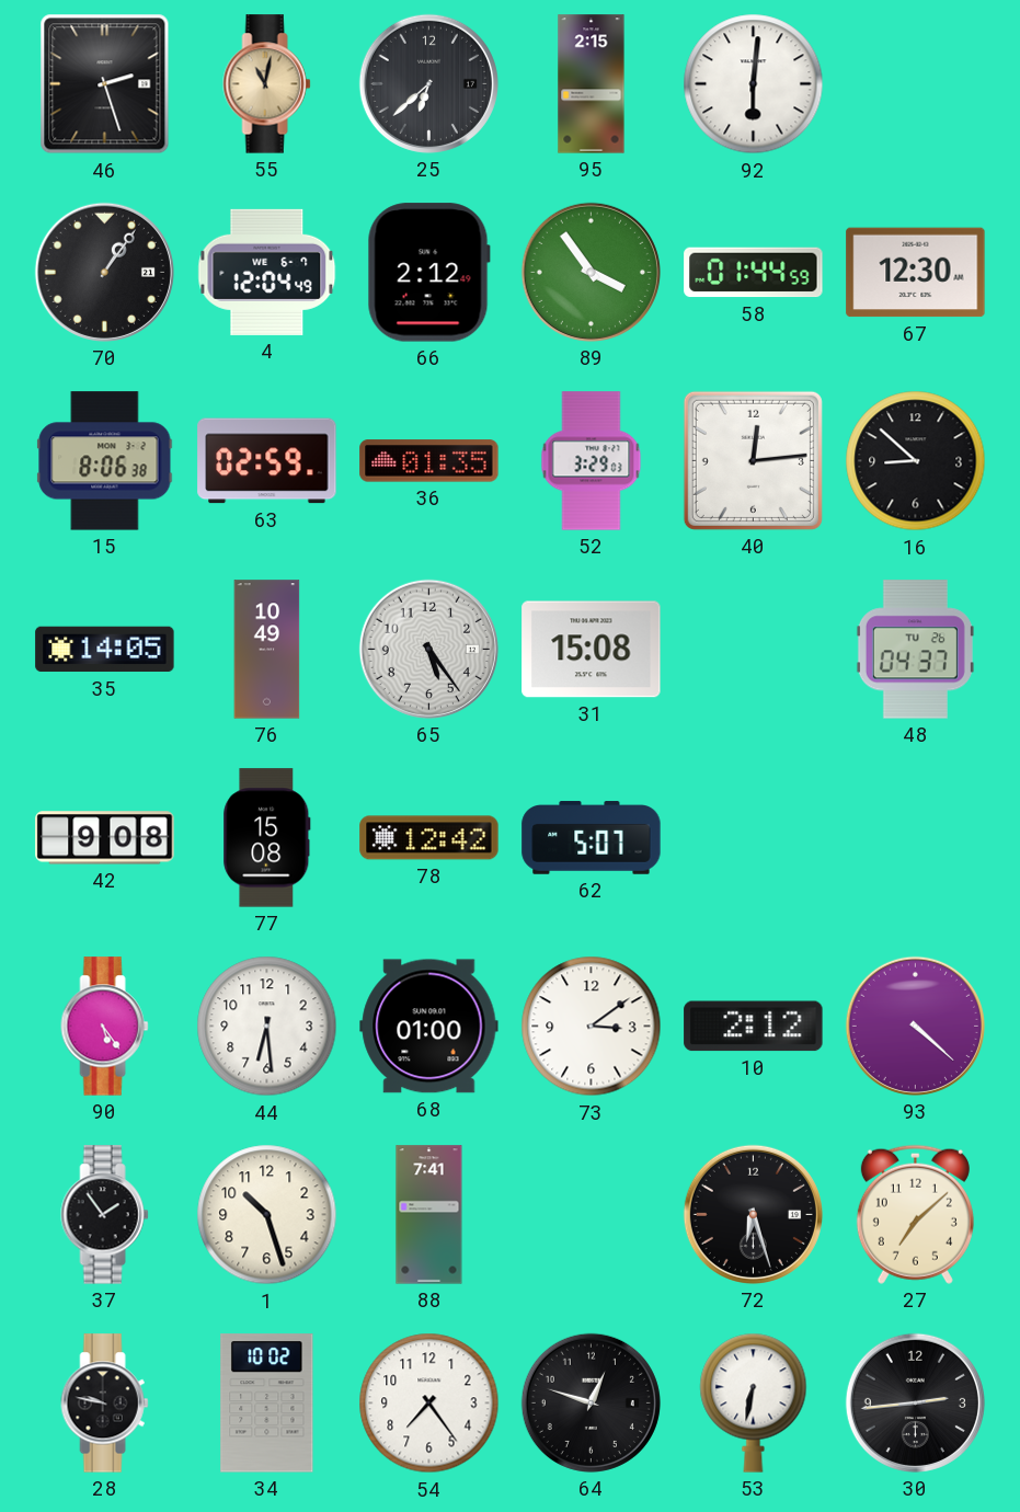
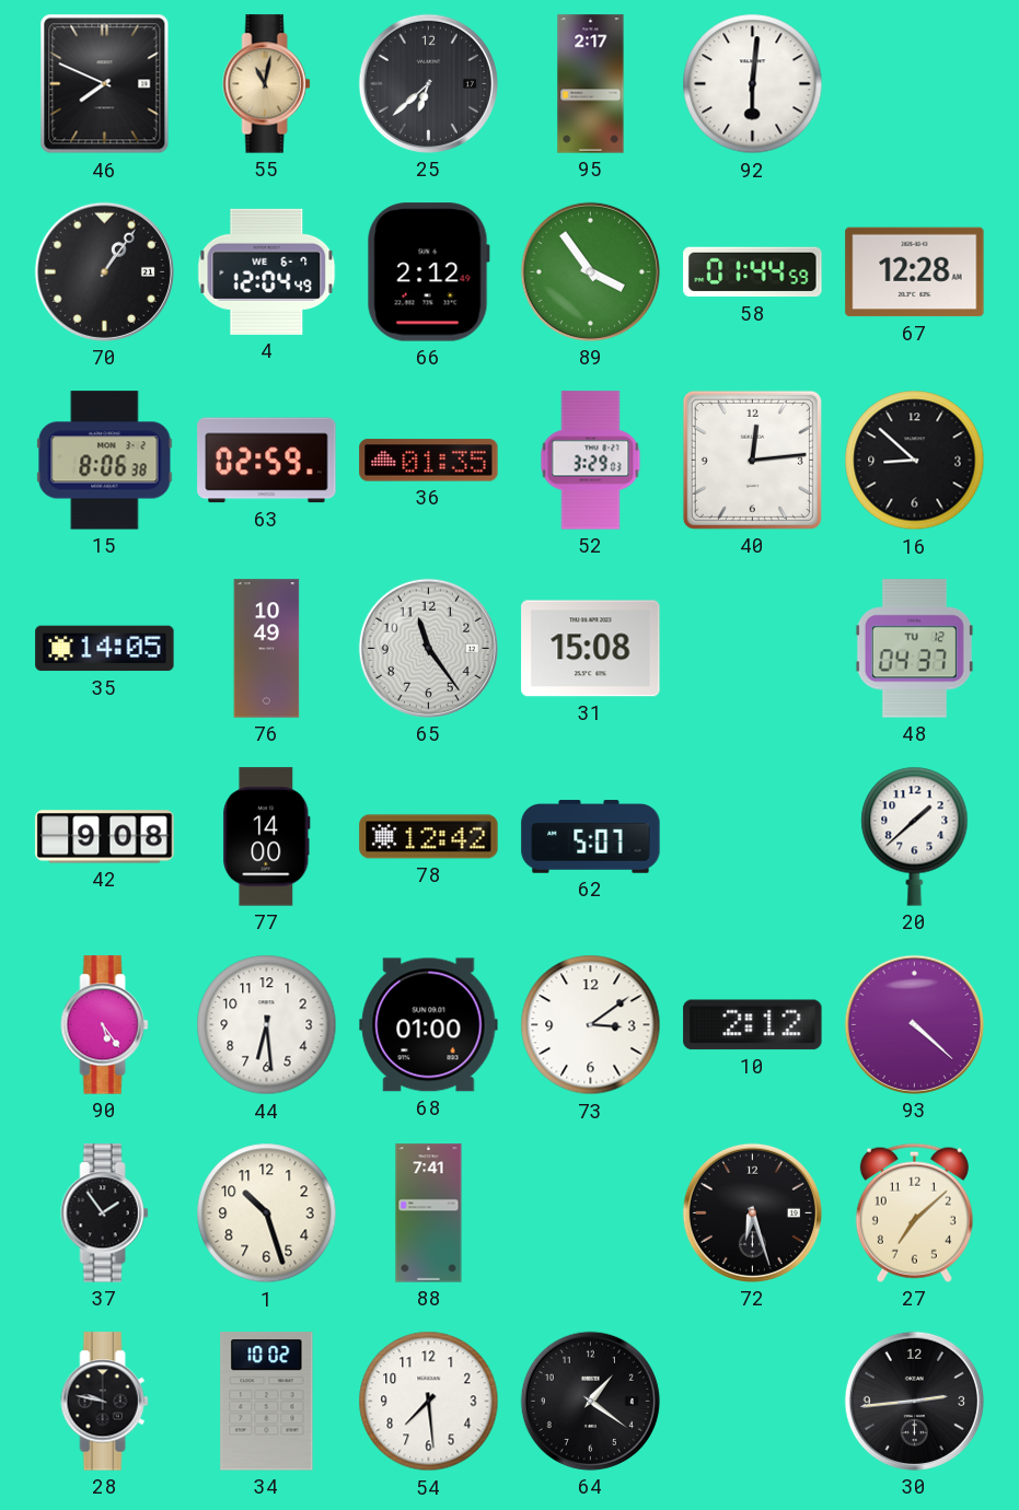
46: 2:27 -> 7:49 (105, 84)
95: 2:15 -> 2:17 (591, 84)
67: 12:30 -> 12:28 (915, 272)
65: 5:24 -> 11:24 (428, 648)
48 date: TU 26 -> TU 12 (914, 649)
77: 15:08 -> 14:00 (267, 837)
20: none -> 1:38 (915, 836)
54: 7:24 -> 7:29 (429, 1402)
64: 12:48 -> 1:21 (590, 1401)
53: 6:32 -> none (754, 1402)
